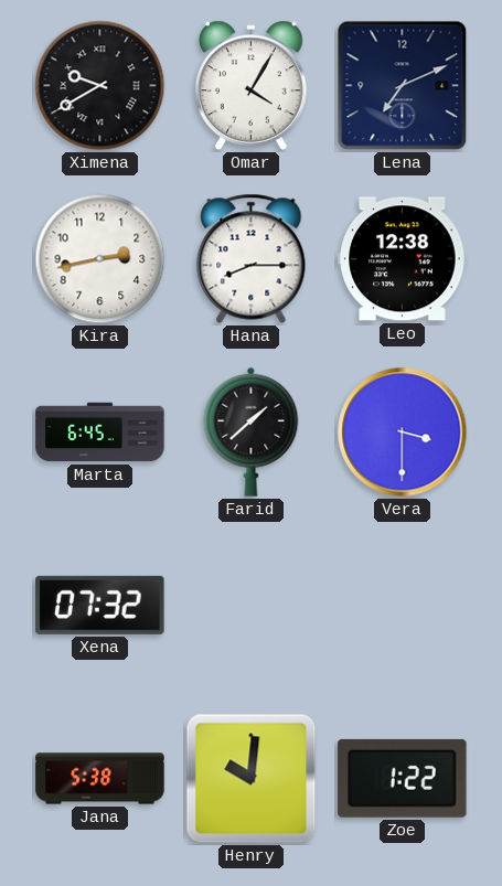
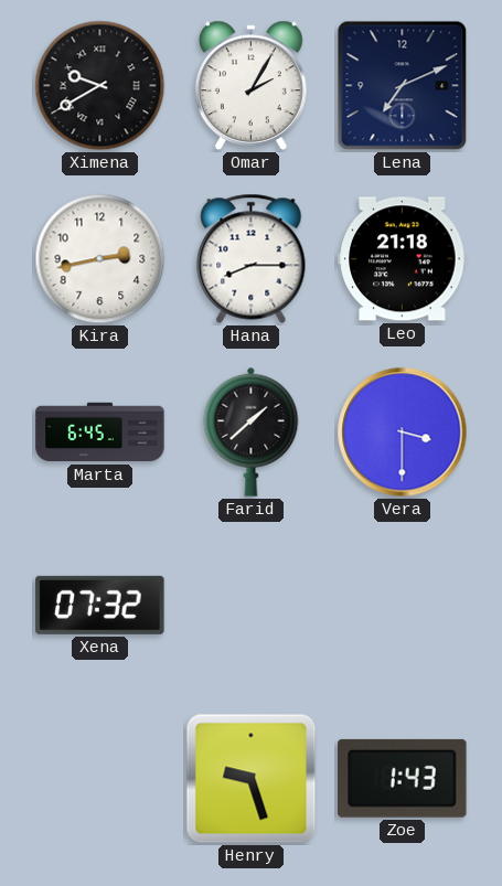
Omar: 4:05 -> 2:05 (252, 86)
Leo: 12:38 -> 21:18 (403, 259)
Jana: 5:38 -> none (100, 779)
Henry: 10:01 -> 9:27 (252, 779)
Zoe: 1:22 -> 1:43 (403, 778)
